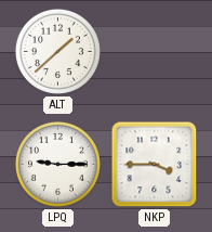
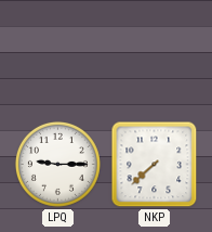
ALT: 1:38 -> none (57, 51)
NKP: 3:45 -> 7:38 (155, 165)
